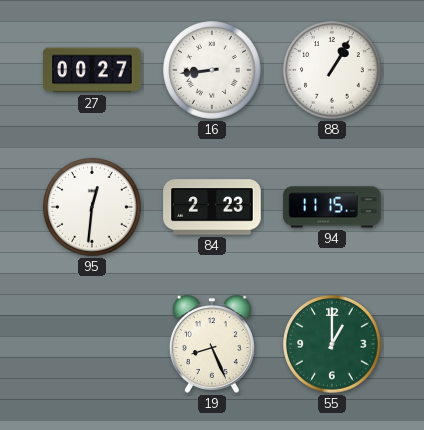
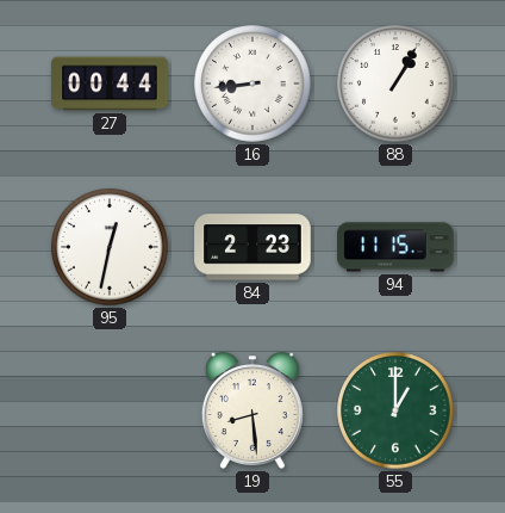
27: 00:27 -> 00:44 (110, 84)
95: 12:31 -> 12:32 (110, 247)
19: 8:26 -> 8:29 (253, 410)
